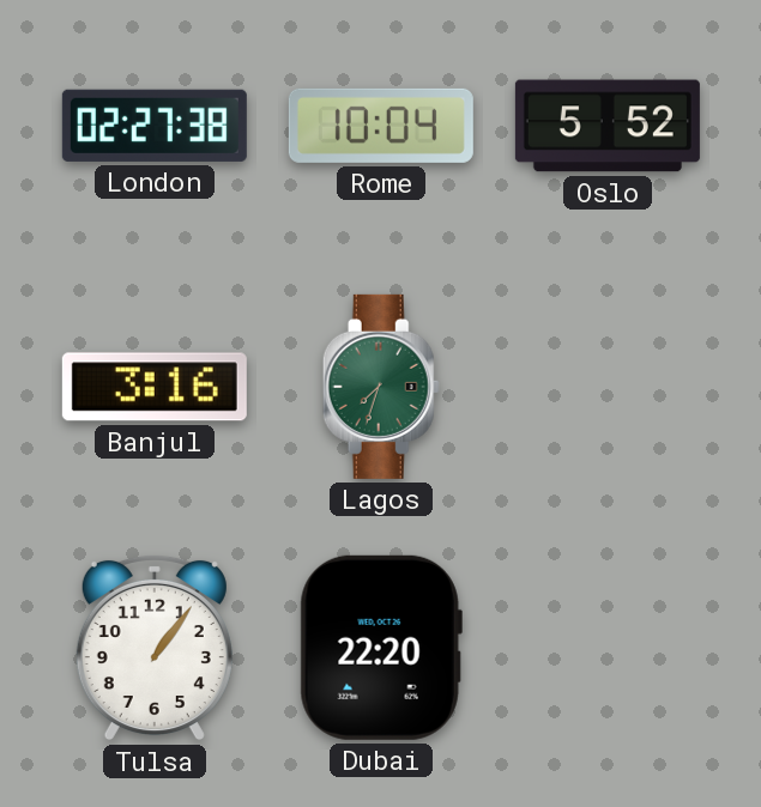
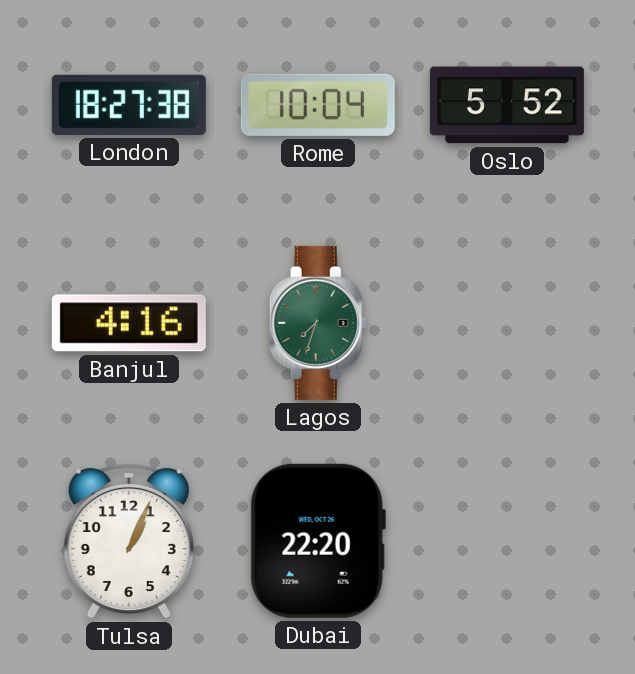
London: 02:27 -> 18:27 (129, 105)
Banjul: 3:16 -> 4:16 (129, 323)
Tulsa: 1:06 -> 1:04 (129, 541)
